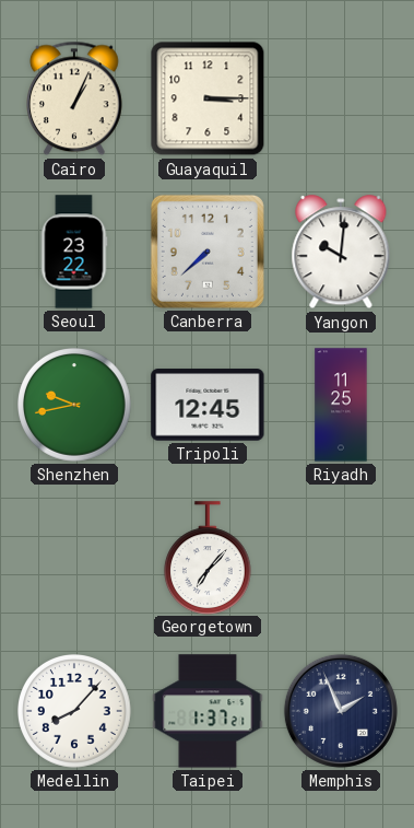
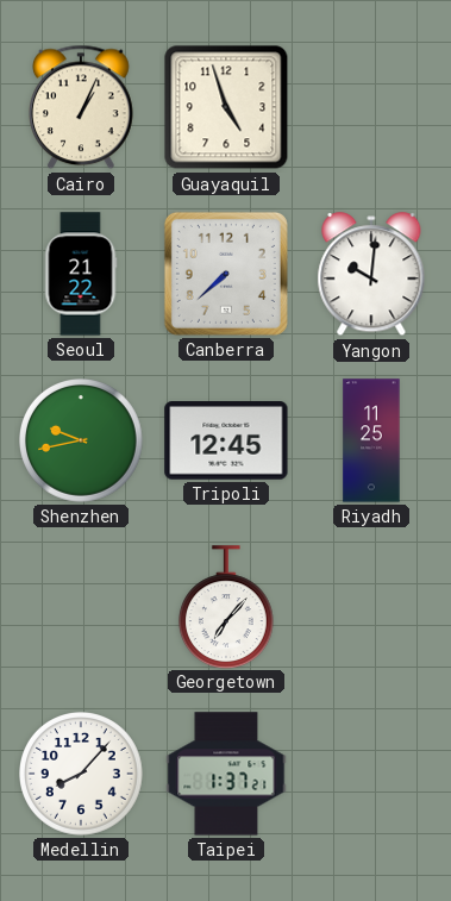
Guayaquil: 3:15 -> 4:57 (226, 107)
Seoul: 23:22 -> 21:22 (81, 274)
Memphis: 1:56 -> none (341, 711)
